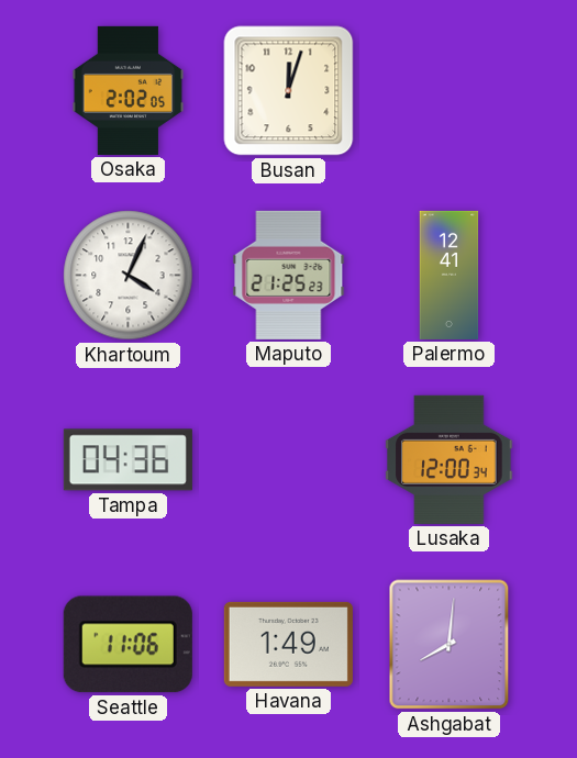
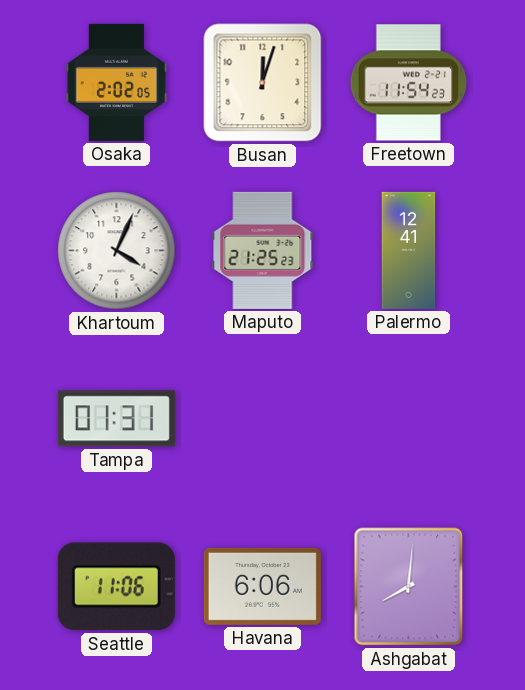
Freetown: none -> 11:54 (409, 83)
Tampa: 04:36 -> 01:31 (116, 419)
Lusaka: 12:00 -> none (450, 459)
Havana: 1:49 -> 6:06 (262, 586)
